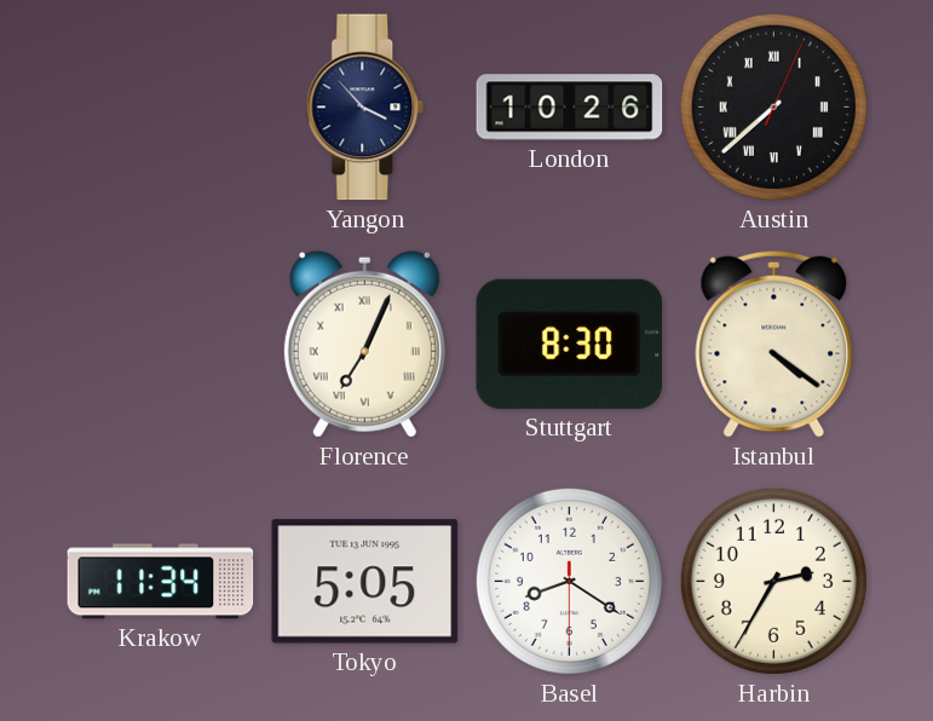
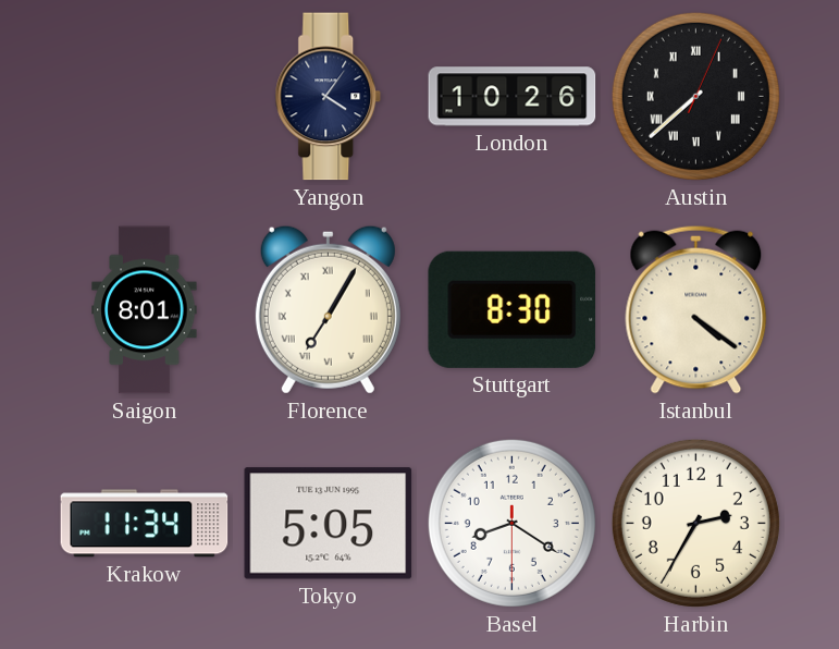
Yangon: 3:53 -> 4:06 (329, 97)
Saigon: none -> 8:01 (145, 310)
Florence: 7:04 -> 7:05 (328, 309)
